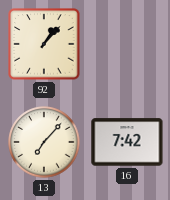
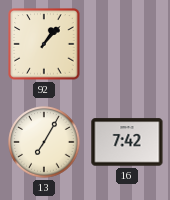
13: 7:07 -> 7:05 (44, 142)
